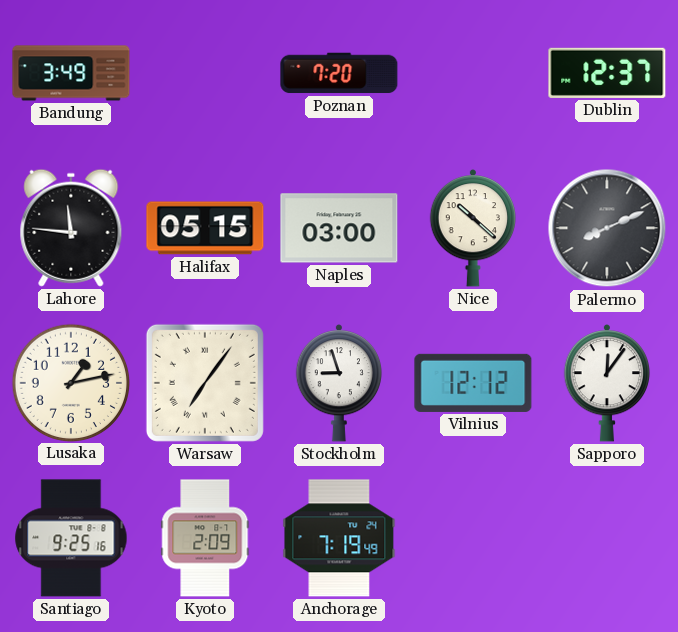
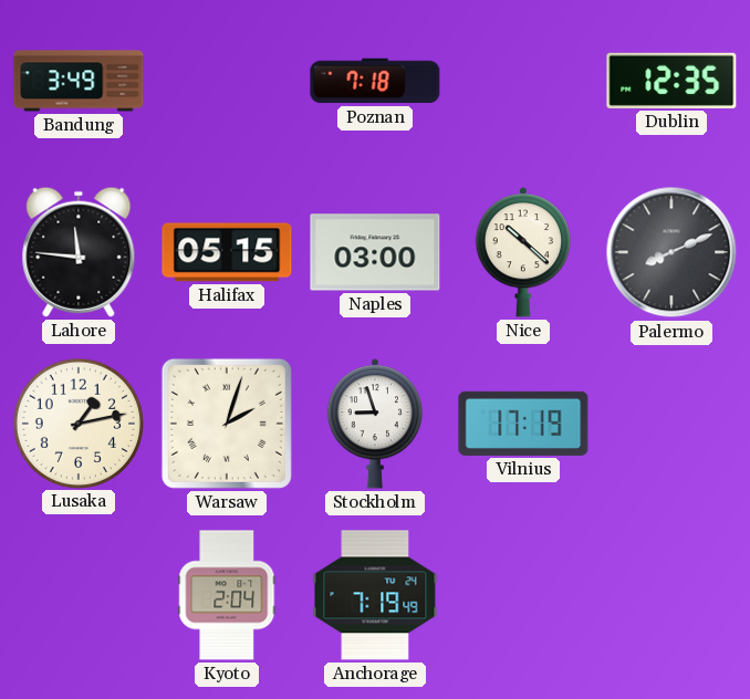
Poznan: 7:20 -> 7:18 (375, 81)
Dublin: 12:37 -> 12:35 (671, 81)
Warsaw: 7:06 -> 2:03 (227, 424)
Vilnius: 12:12 -> 17:19 (523, 424)
Sapporo: 12:06 -> none (607, 384)
Santiago: 9:25 -> none (71, 538)
Kyoto: 2:09 -> 2:04 (227, 595)
